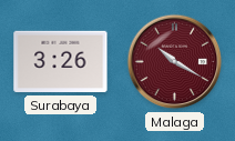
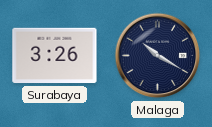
Malaga dial: burgundy -> navy (158, 56)
